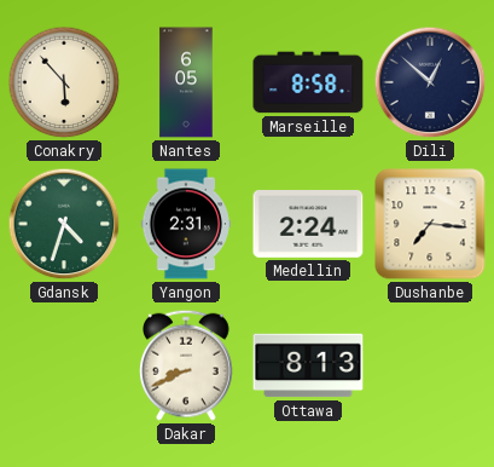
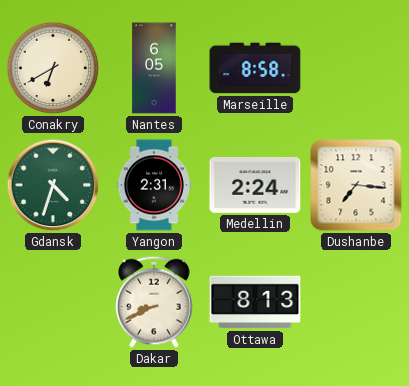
Conakry: 5:53 -> 6:40 (53, 68)
Dili: 12:52 -> none (430, 82)
